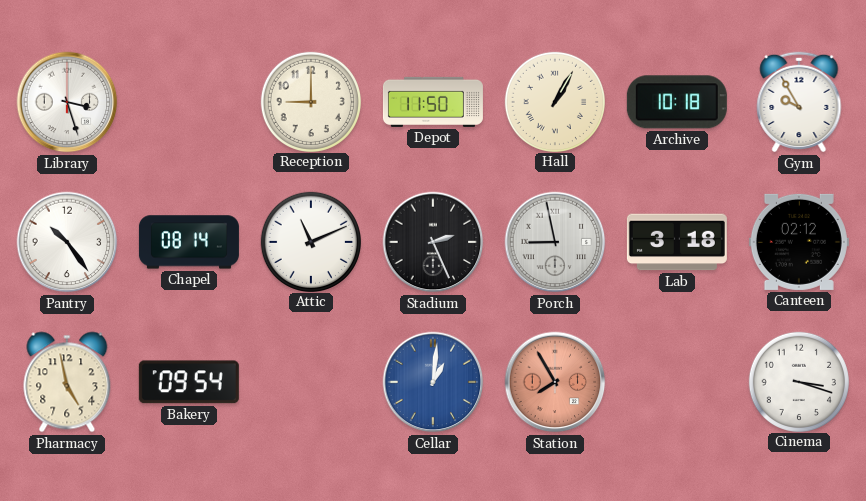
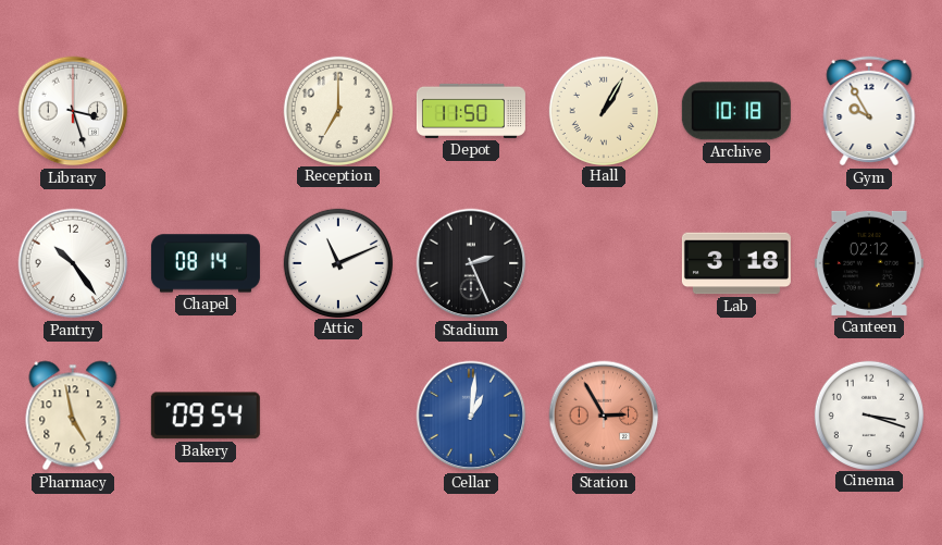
Reception: 9:00 -> 7:00 (337, 110)
Porch: 8:58 -> none (555, 242)
Station: 7:55 -> 2:55 (604, 416)
